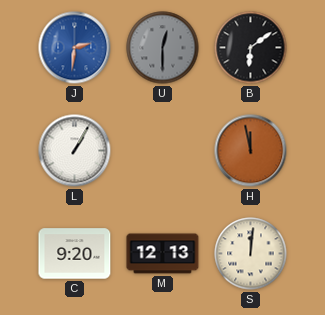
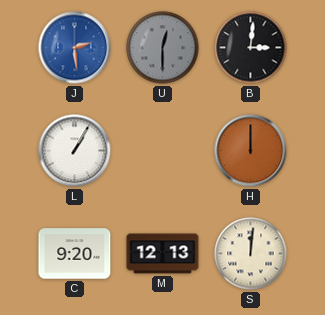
J: 2:31 -> 2:29 (75, 48)
B: 6:09 -> 3:01 (251, 48)
H: 11:58 -> 12:00 (251, 151)
